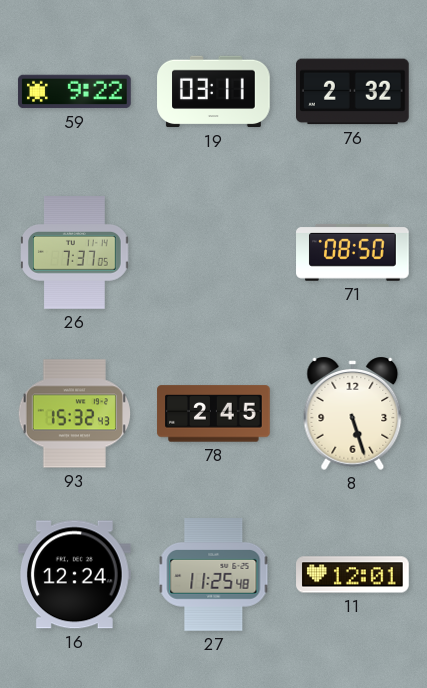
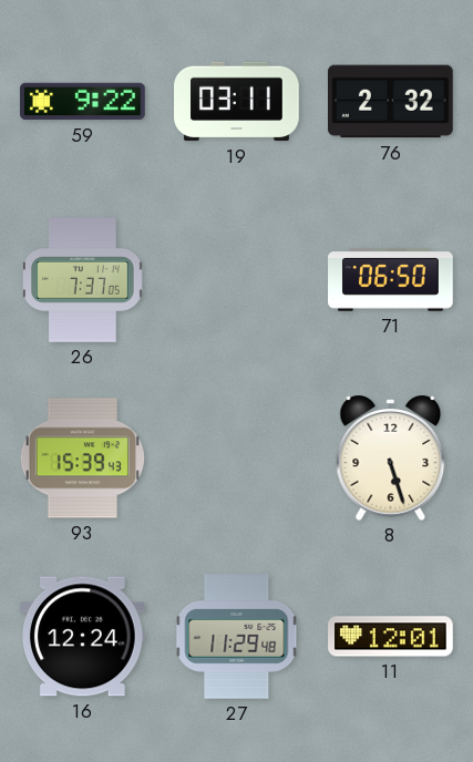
71: 08:50 -> 06:50 (391, 279)
93: 15:32 -> 15:39 (82, 459)
78: 2:45 -> none (214, 414)
27: 11:25 -> 11:29 (237, 637)
